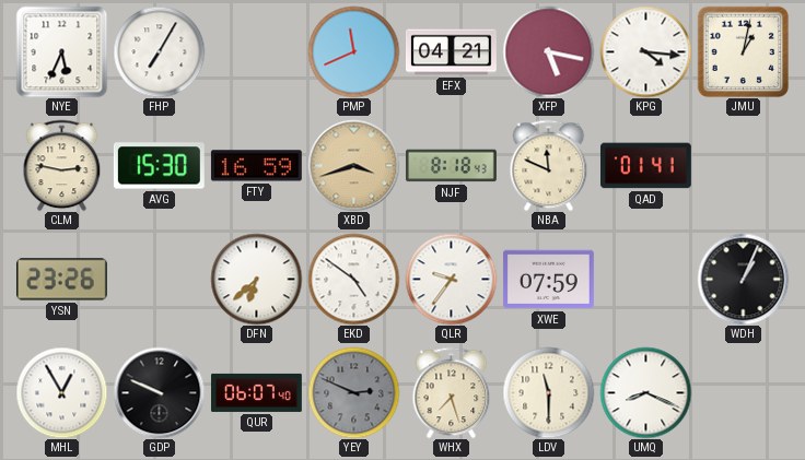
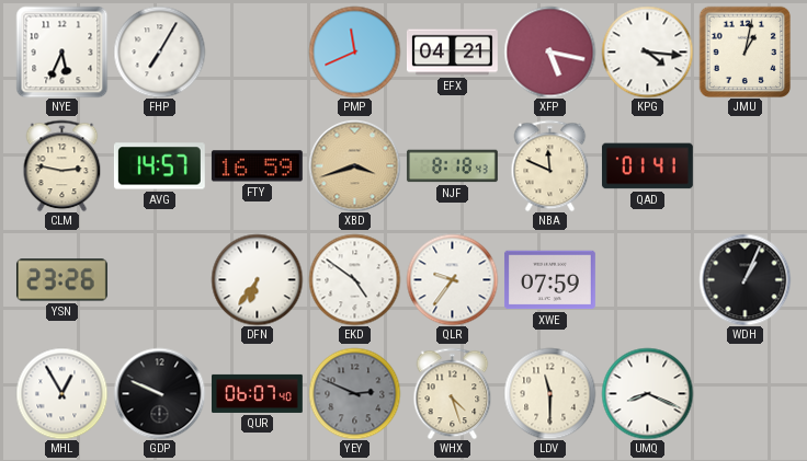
AVG: 15:30 -> 14:57 (159, 166)
DFN: 6:38 -> 6:36 (257, 279)
WHX: 7:27 -> 4:27 (453, 393)
